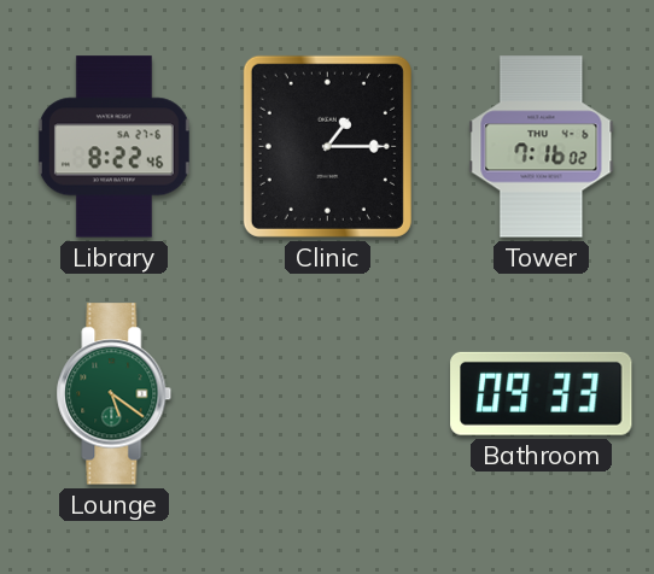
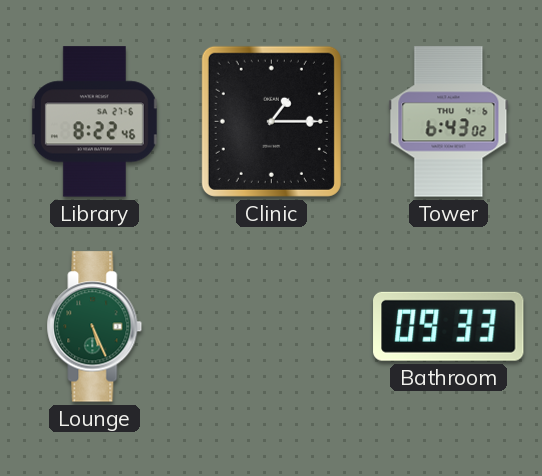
Tower: 7:16 -> 6:43 (449, 122)
Lounge: 5:21 -> 5:26 (95, 327)
